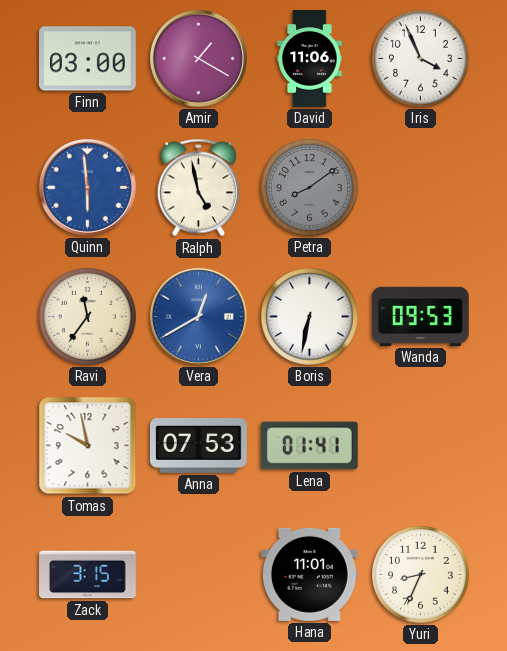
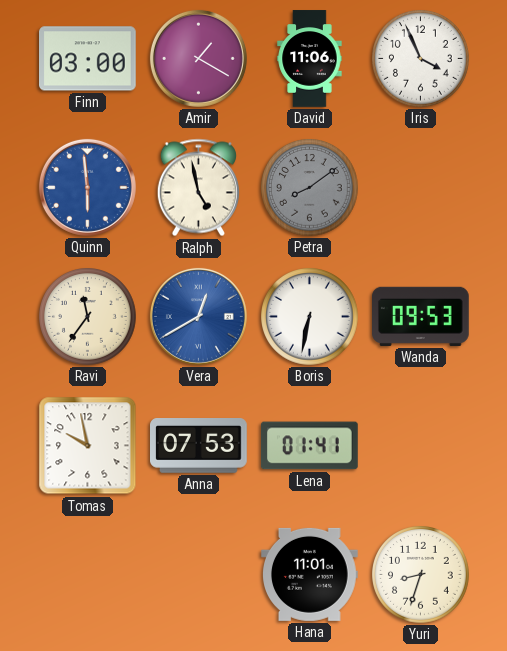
Zack: 3:15 -> none (88, 575)
Yuri: 8:34 -> 8:33 (421, 575)
